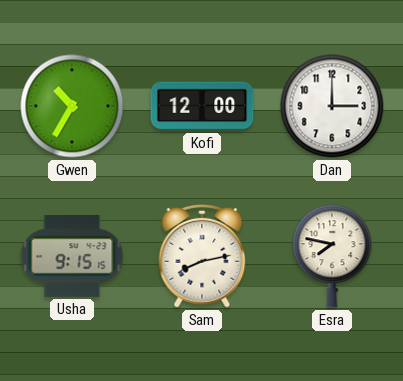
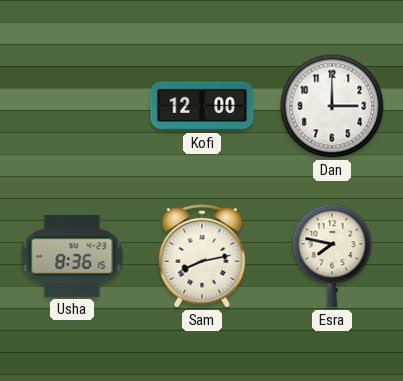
Gwen: 10:35 -> none (72, 106)
Usha: 9:15 -> 8:36 (72, 256)
